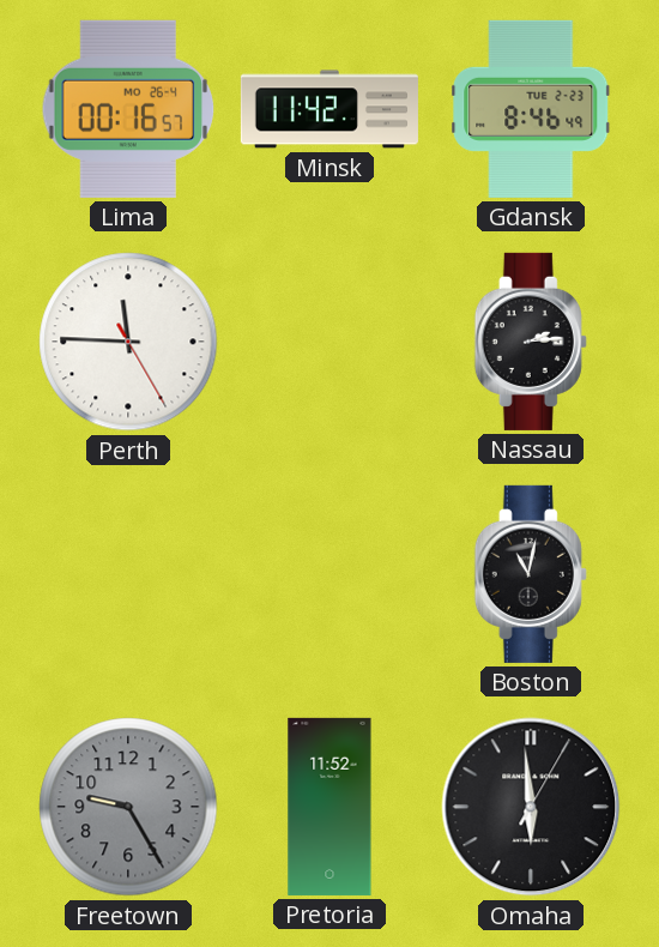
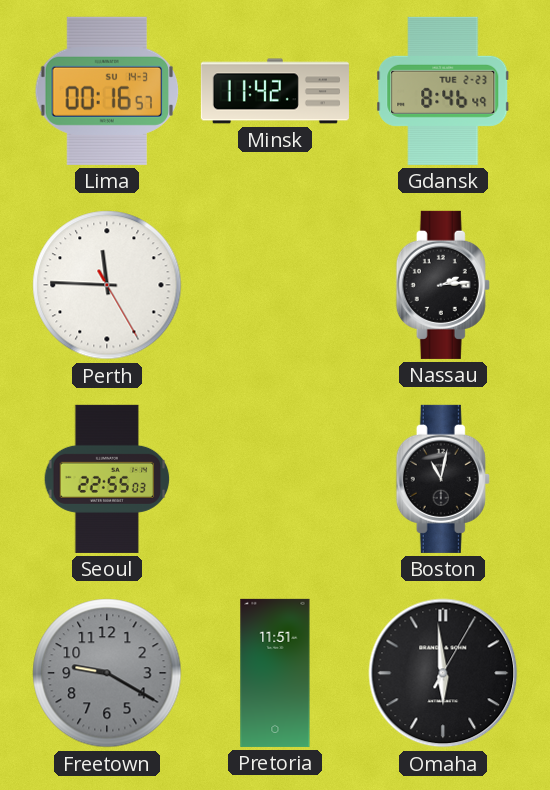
Lima date: MO 26-4 -> SU 14-3 (107, 91)
Seoul: none -> 22:55 (107, 479)
Freetown: 9:25 -> 9:20 (107, 673)
Pretoria: 11:52 -> 11:51 (275, 673)
